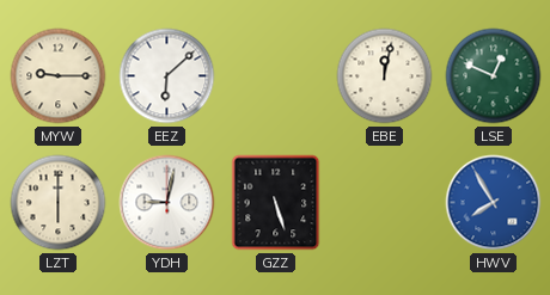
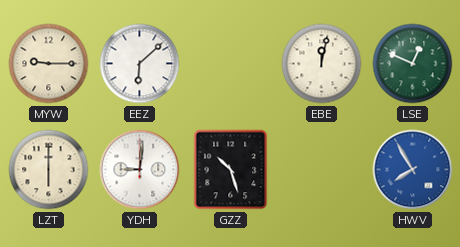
YDH: 9:02 -> 9:01 (140, 170)
GZZ: 5:27 -> 10:27 (231, 170)
